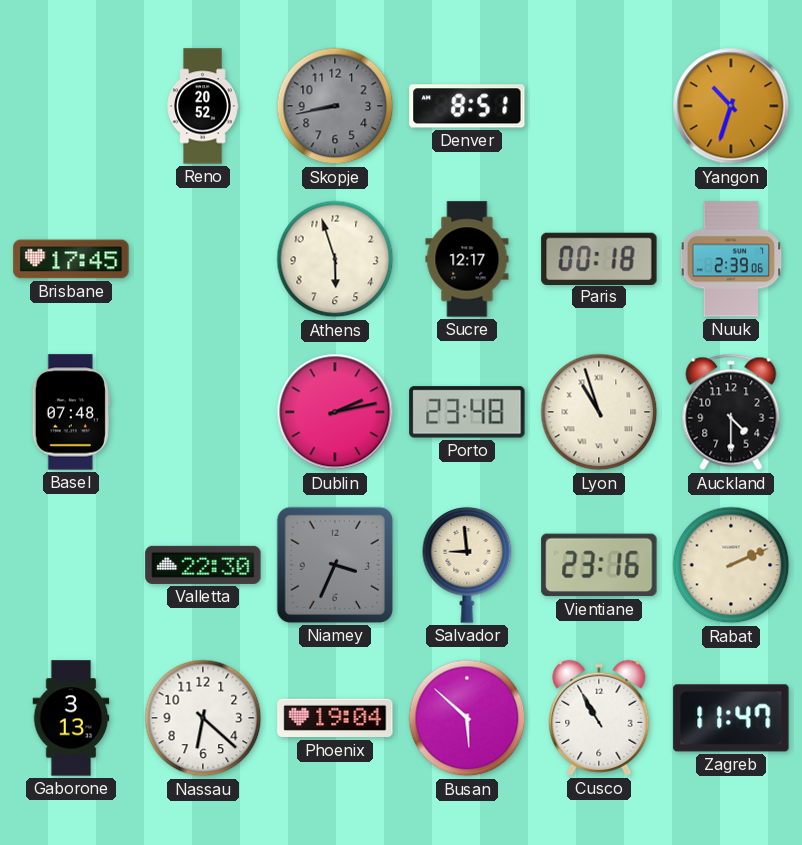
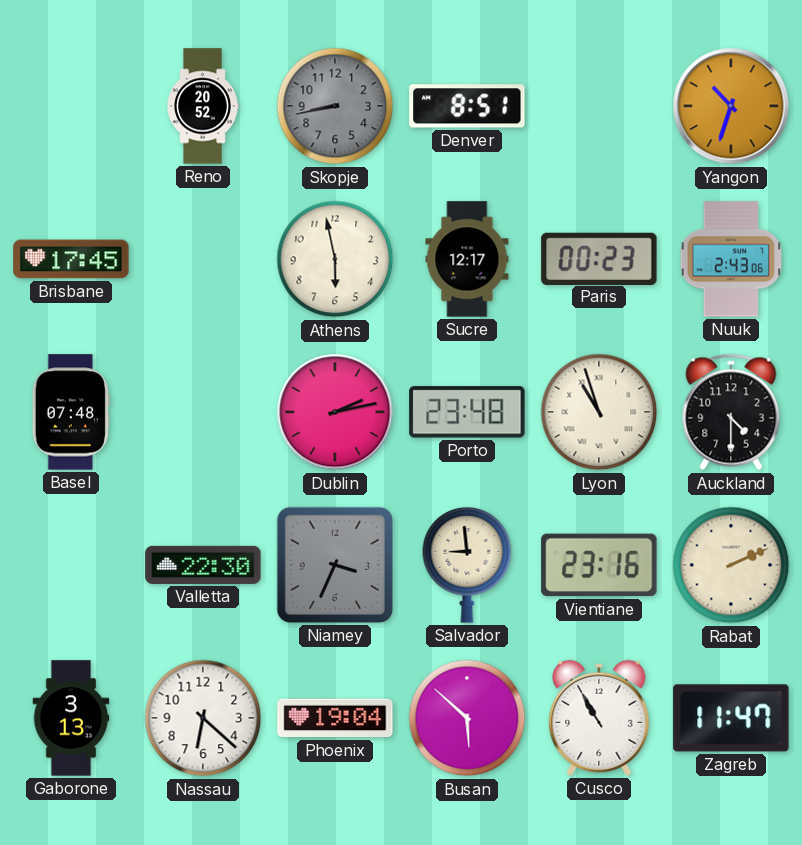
Athens: 5:57 -> 5:58 (335, 259)
Paris: 00:18 -> 00:23 (599, 258)
Nuuk: 2:39 -> 2:43 (731, 259)
